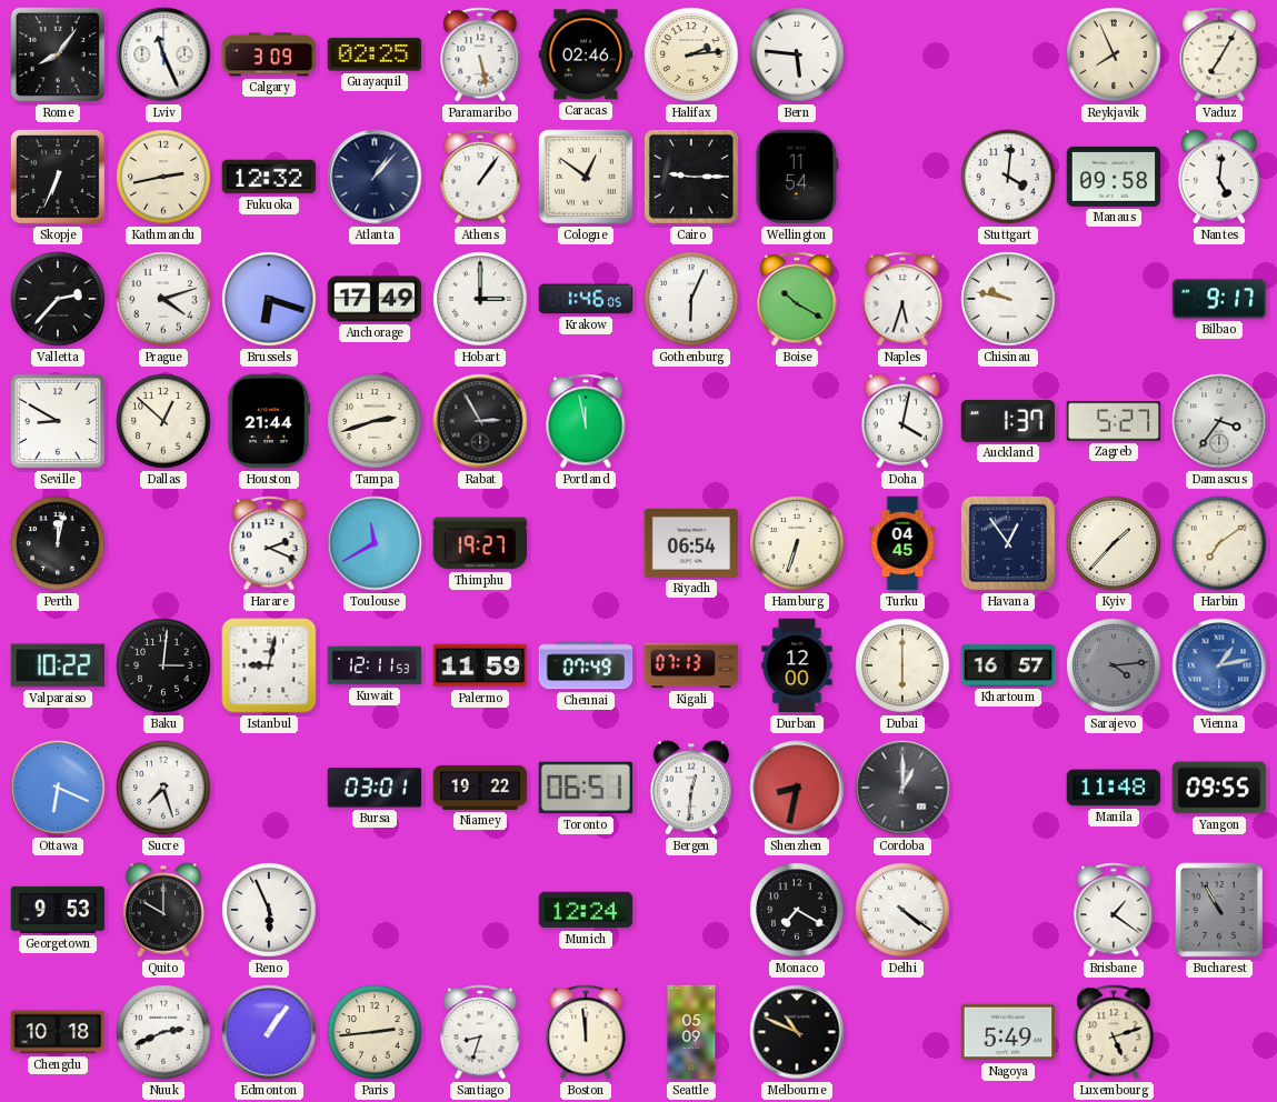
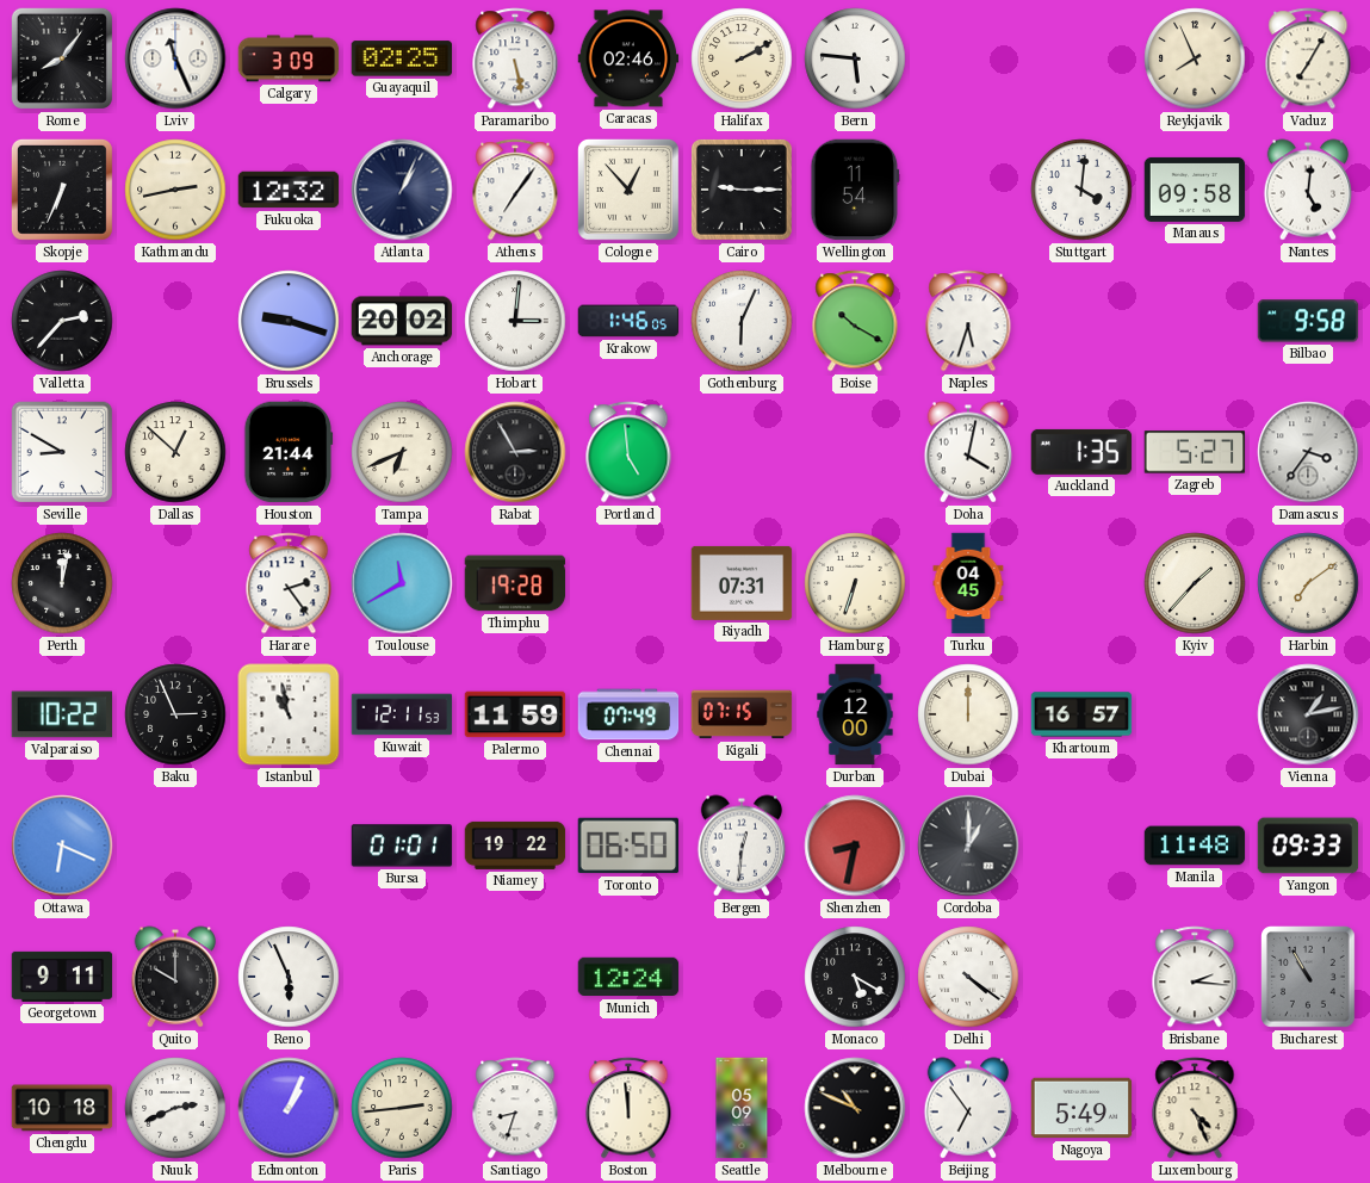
Halifax: 2:14 -> 2:10 (742, 58)
Atlanta: 1:07 -> 1:04 (402, 190)
Athens: 1:06 -> 7:06 (515, 190)
Cologne: 12:51 -> 12:53 (628, 190)
Prague: 4:12 -> none (163, 299)
Brussels: 6:18 -> 9:18 (289, 321)
Anchorage: 17:49 -> 20:02 (402, 321)
Hobart: 3:00 -> 3:01 (515, 321)
Chisinau: 9:47 -> none (1008, 299)
Bilbao: 9:17 -> 9:58 (1308, 321)
Tampa: 2:42 -> 6:41 (402, 452)
Portland: 11:58 -> 4:59 (628, 452)
Auckland: 1:37 -> 1:35 (1081, 452)
Harare: 2:19 -> 2:24 (289, 583)
Thimphu: 19:27 -> 19:28 (515, 583)
Riyadh: 06:54 -> 07:31 (742, 583)
Havana: 12:54 -> none (1008, 543)
Baku: 3:01 -> 2:56 (175, 714)
Istanbul: 9:02 -> 10:58 (289, 714)
Kigali: 07:13 -> 07:15 (742, 714)
Dubai: 6:00 -> 12:00 (968, 714)
Sarajevo: 4:14 -> none (1114, 665)
Vienna dial: blue -> black (1308, 714)
Sucre: 7:27 -> none (163, 788)
Bursa: 03:01 -> 01:01 (402, 846)
Toronto: 06:51 -> 06:50 (628, 846)
Yangon: 09:55 -> 09:33 (1308, 846)
Georgetown: 9:53 -> 9:11 (62, 977)
Monaco: 7:20 -> 5:20 (855, 977)
Brisbane: 1:21 -> 2:16 (1195, 977)
Edmonton: 1:06 -> 1:04 (289, 1108)
Beijing: none -> 6:54 (968, 1108)
Luxembourg: 5:12 -> 4:26 (1195, 1108)
